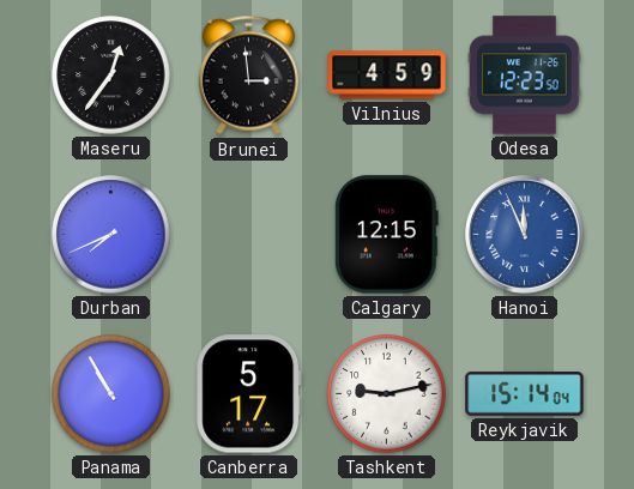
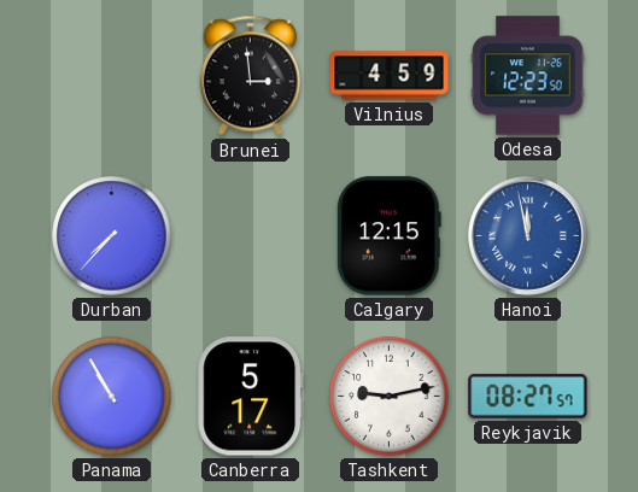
Maseru: 12:36 -> none (111, 76)
Durban: 7:41 -> 7:37 (112, 236)
Hanoi: 11:56 -> 11:58 (528, 236)
Reykjavik: 15:14 -> 08:27 (528, 397)
